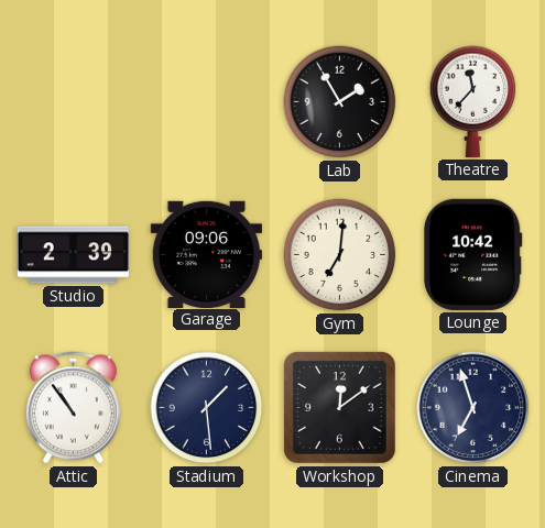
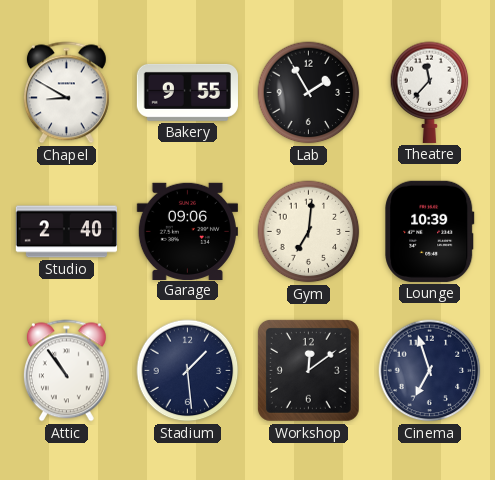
Chapel: none -> 8:50 (66, 93)
Bakery: none -> 9:55 (187, 92)
Studio: 2:39 -> 2:40 (66, 232)
Lounge: 10:42 -> 10:39 (430, 231)
